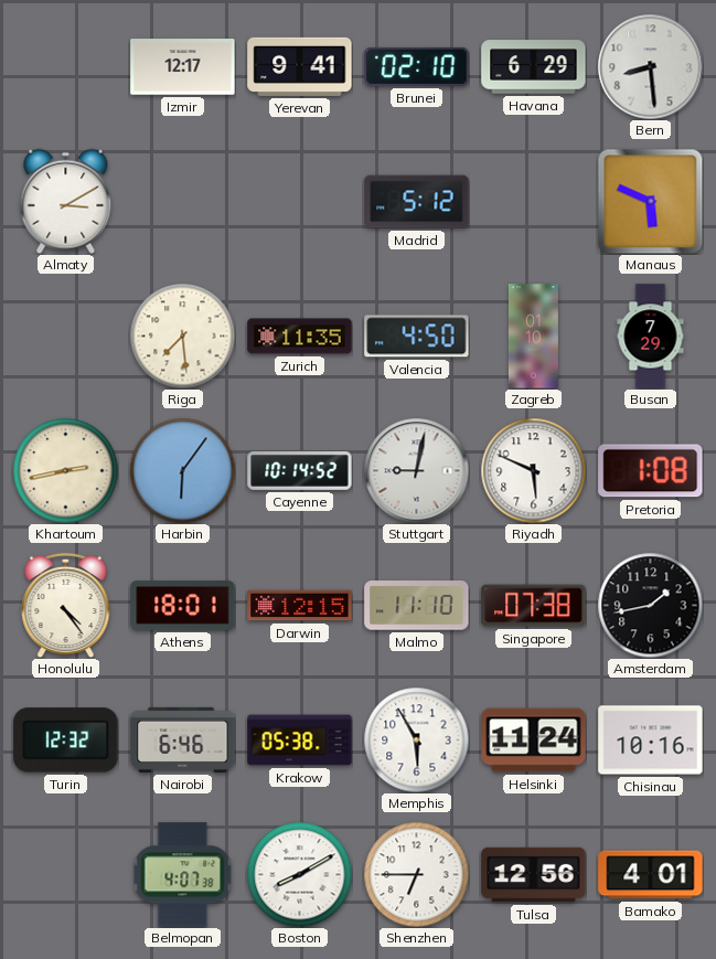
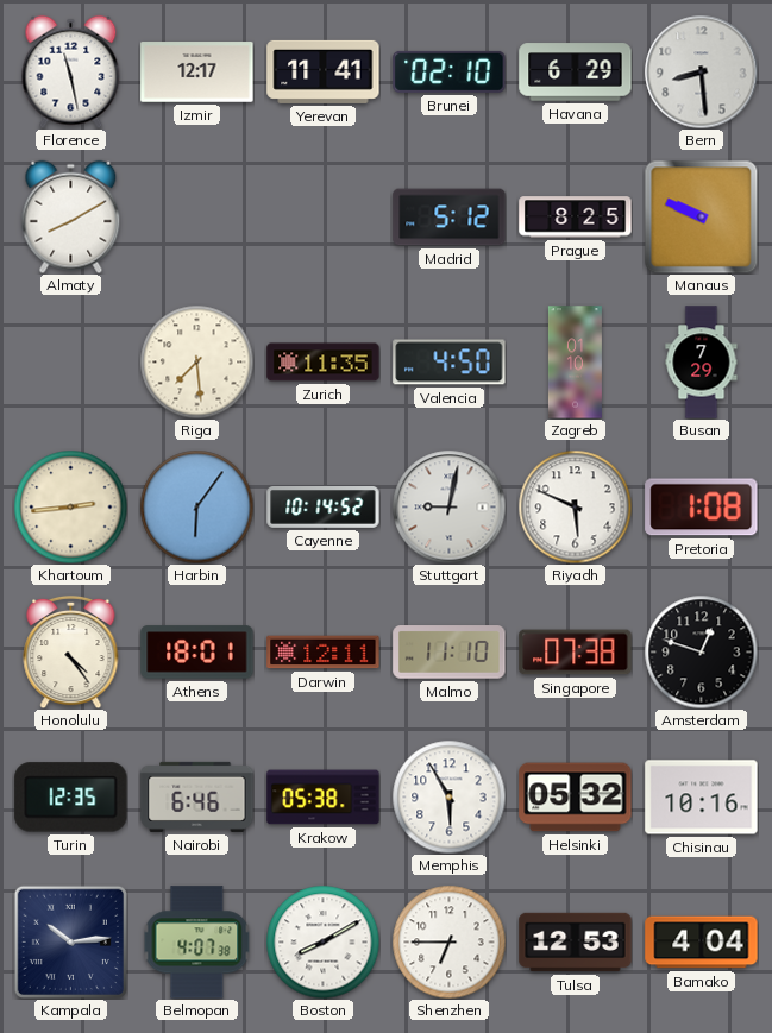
Florence: none -> 11:28 (71, 71)
Yerevan: 9:41 -> 11:41 (324, 71)
Almaty: 3:10 -> 8:10 (71, 216)
Prague: none -> 8:25 (576, 218)
Manaus: 5:49 -> 9:49 (701, 216)
Khartoum: 2:43 -> 2:44 (70, 506)
Darwin: 12:15 -> 12:11 (324, 653)
Amsterdam: 1:43 -> 12:48 (701, 651)
Turin: 12:32 -> 12:35 (71, 798)
Helsinki: 11:24 -> 05:32 (576, 798)
Kampala: none -> 10:14 (70, 941)
Tulsa: 12:56 -> 12:53 (576, 943)
Bamako: 4:01 -> 4:04 (702, 943)
